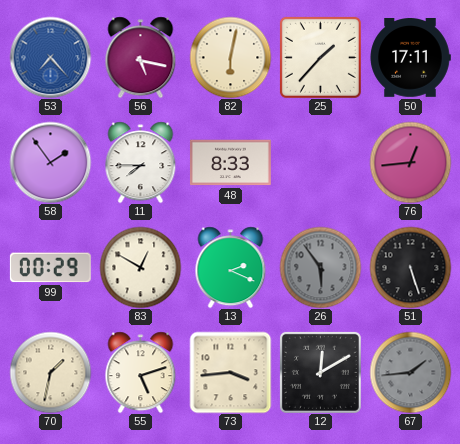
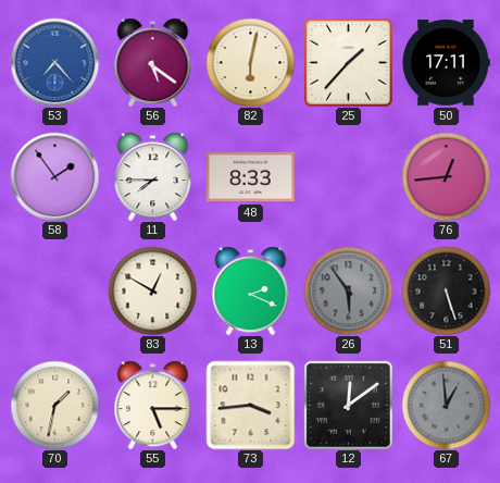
56: 5:17 -> 5:21 (153, 62)
99: 00:29 -> none (50, 268)
55: 5:12 -> 5:15 (153, 405)
12: 12:10 -> 12:09 (348, 405)
67: 1:44 -> 12:59 (446, 405)
